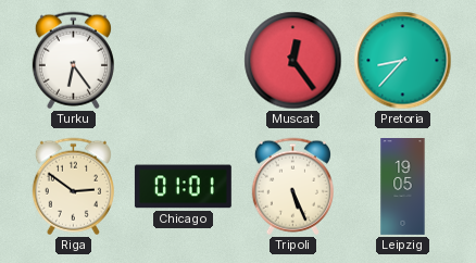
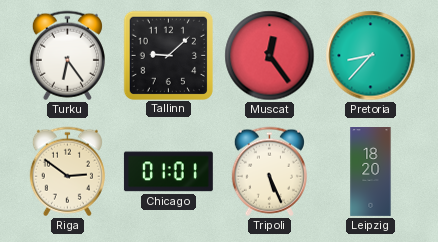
Tallinn: none -> 9:08 (168, 55)
Leipzig: 19:05 -> 18:20 (371, 172)
